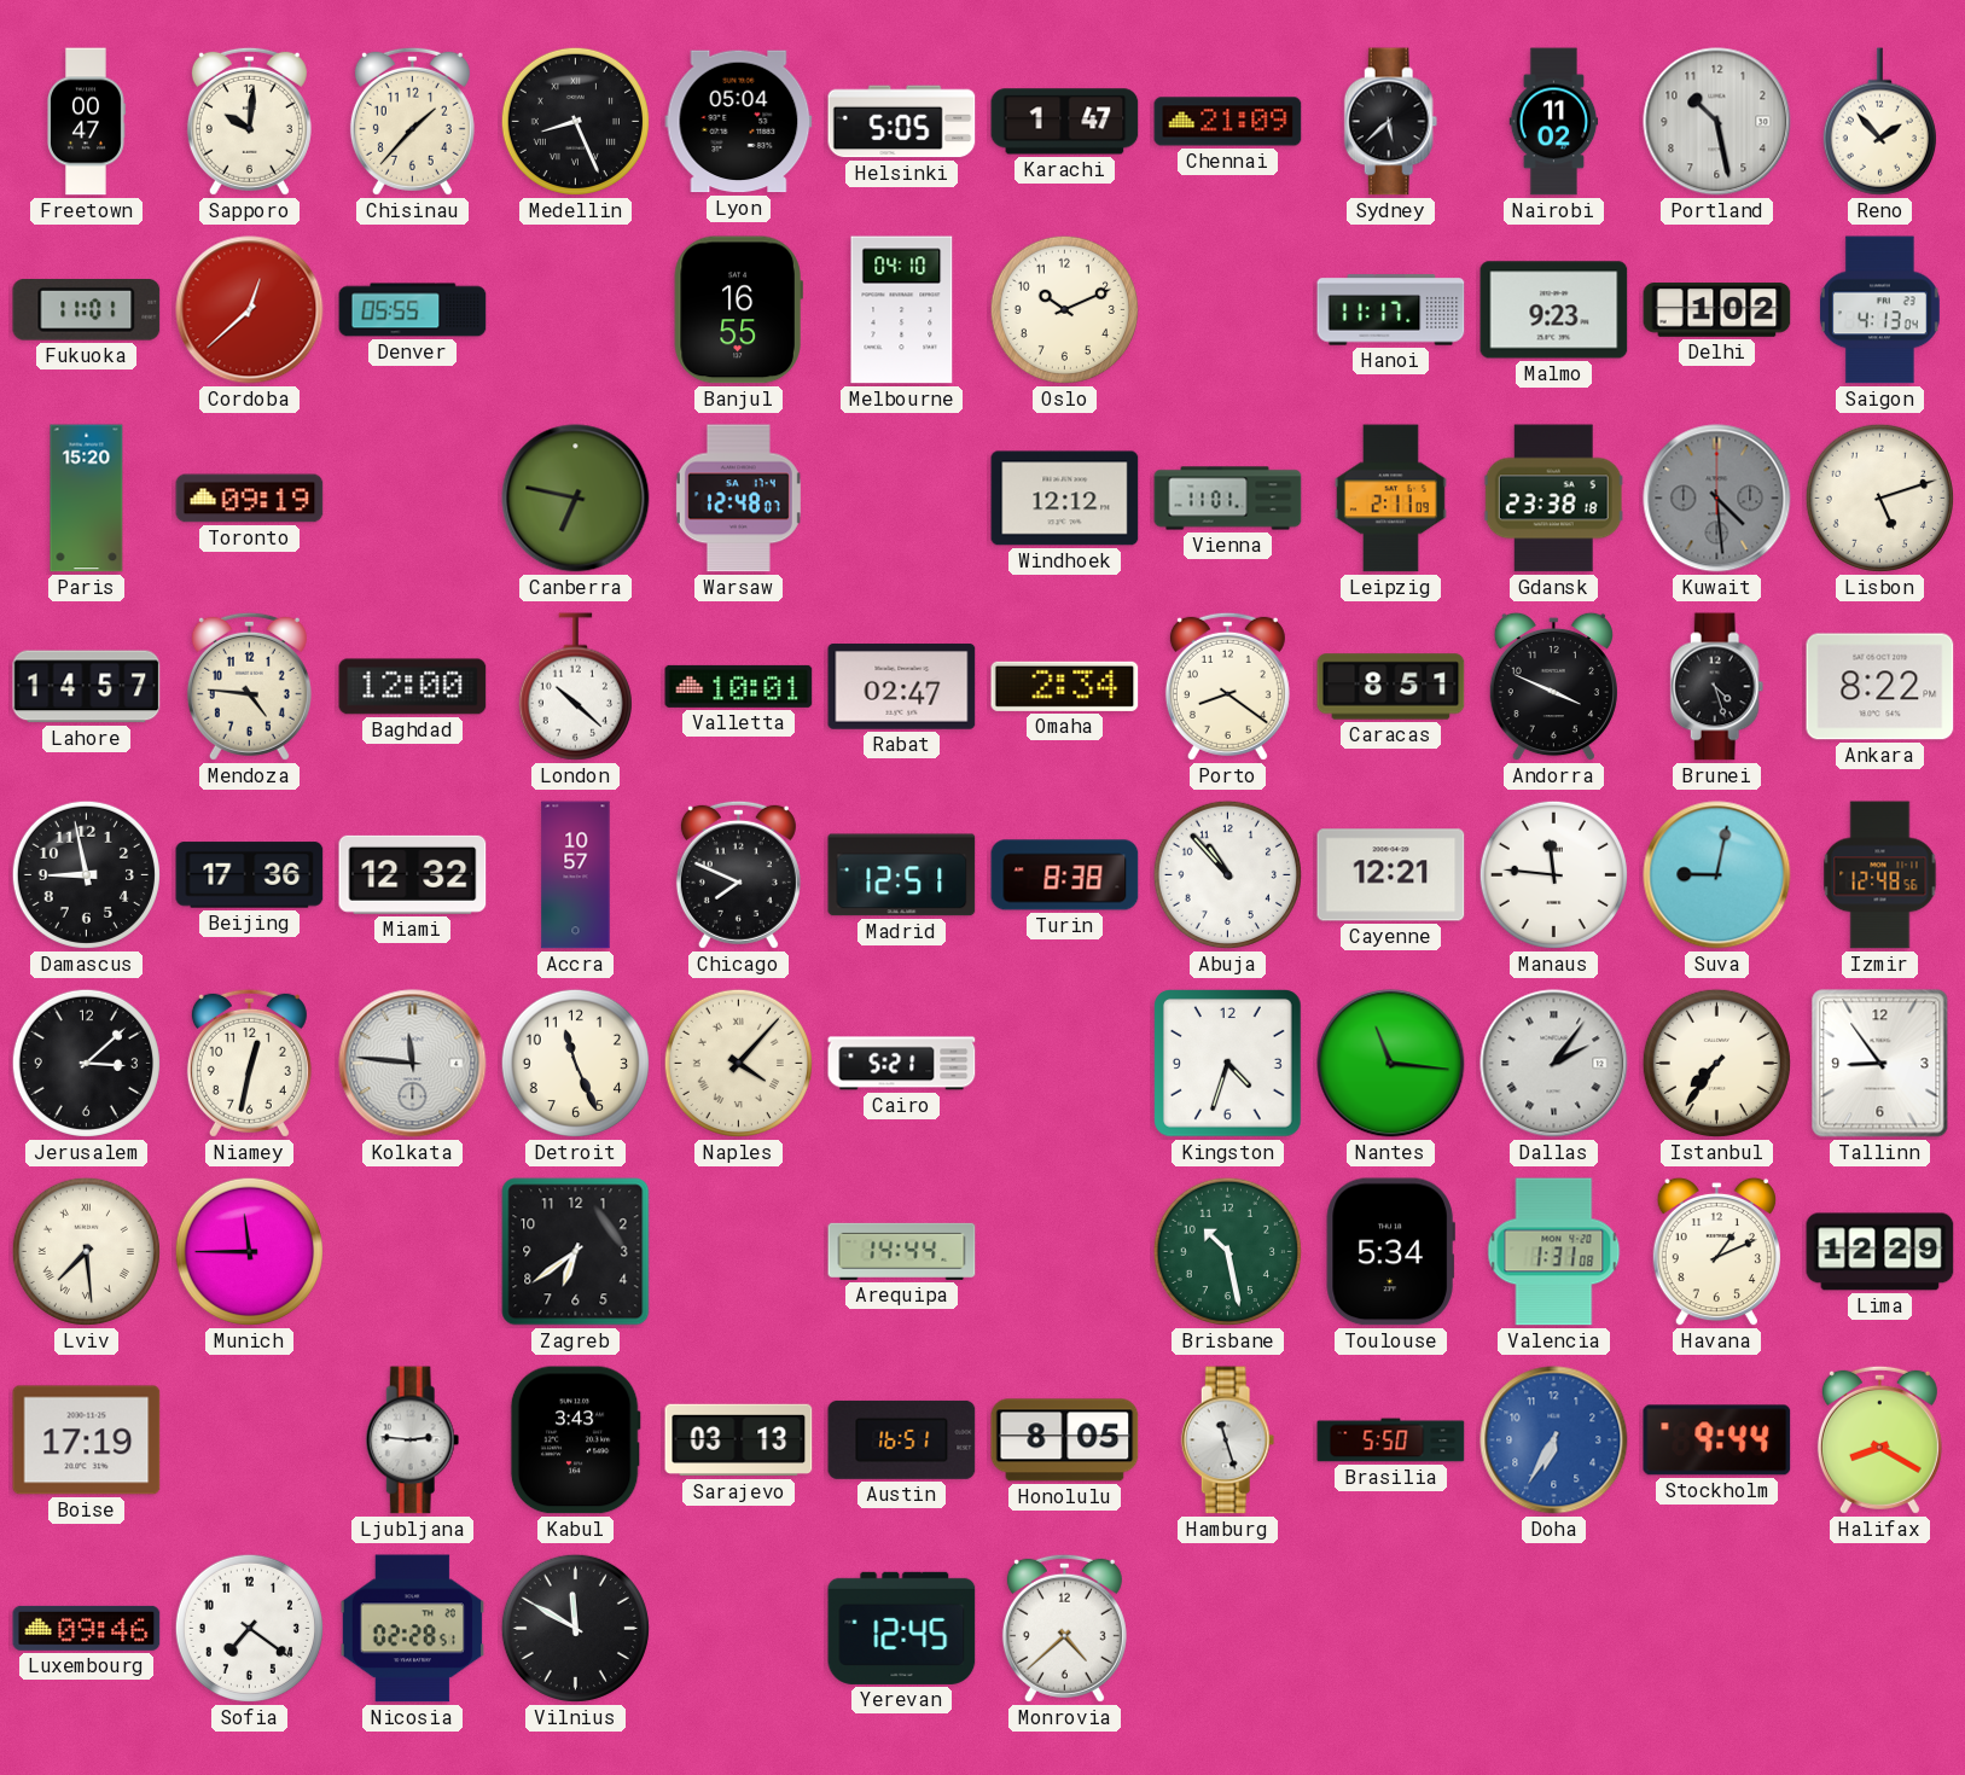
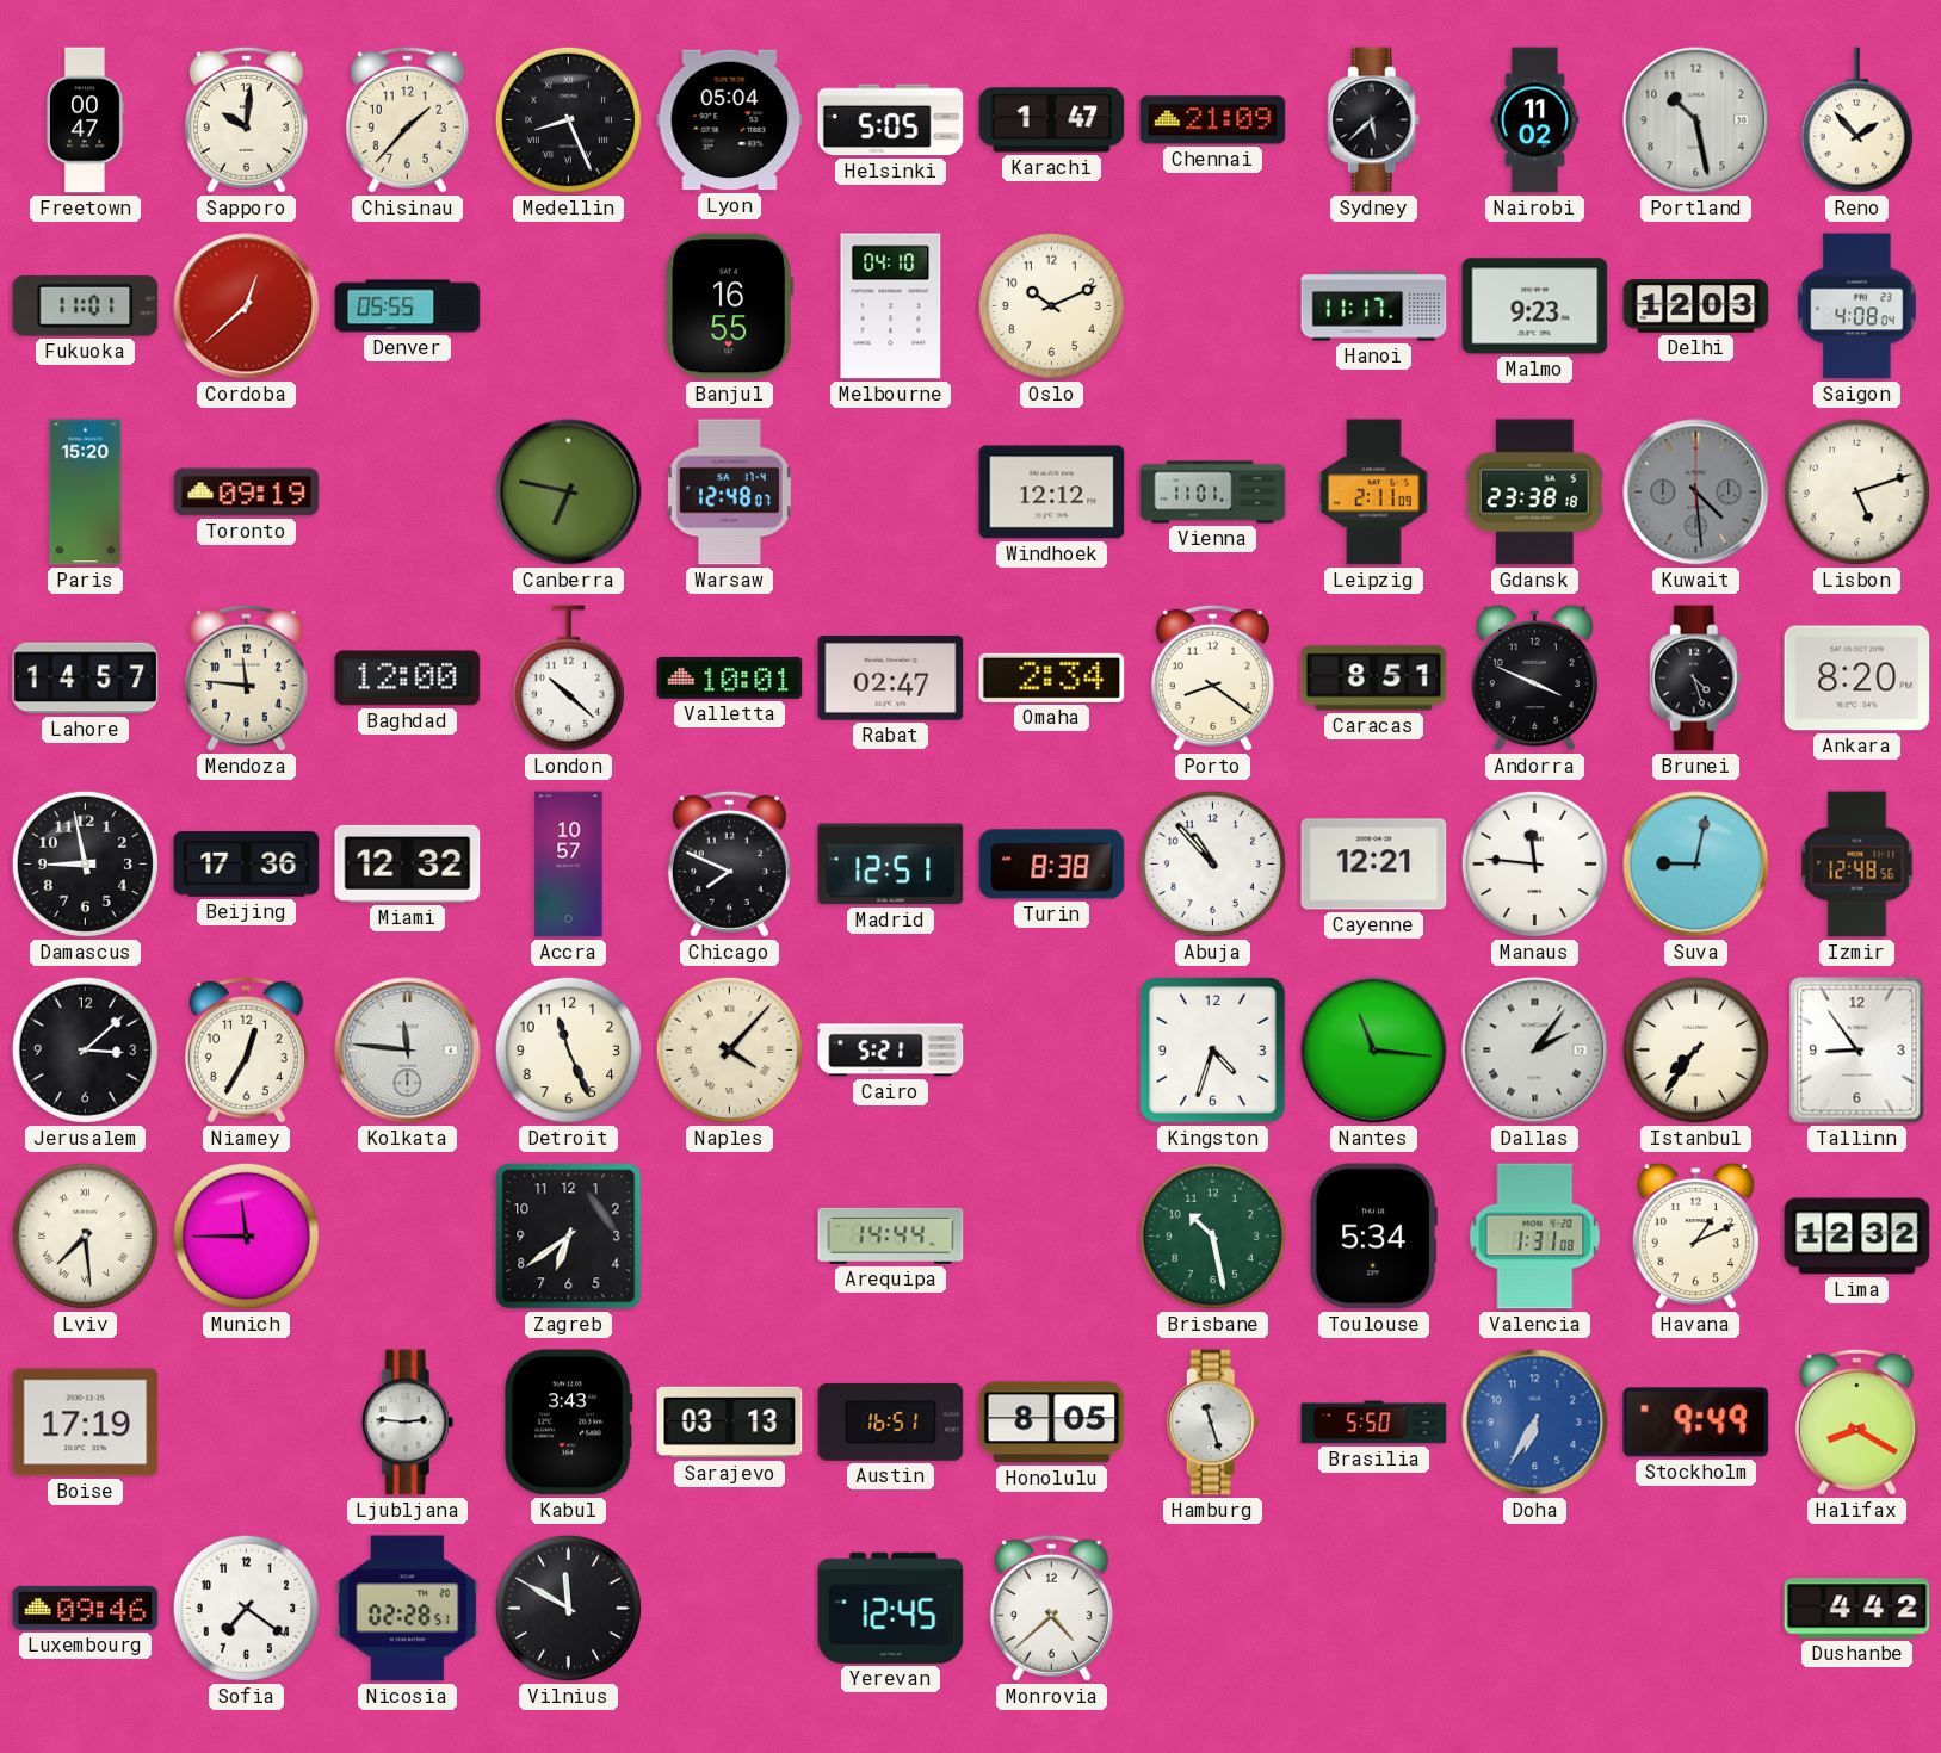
Delhi: 1:02 -> 12:03 (1696, 306)
Saigon: 4:13 -> 4:08 (1856, 306)
Mendoza: 4:46 -> 11:46 (246, 677)
Ankara: 8:22 -> 8:20 (1857, 679)
Niamey: 12:32 -> 12:35 (246, 1049)
Lima: 12:29 -> 12:32 (1857, 1237)
Stockholm: 9:44 -> 9:49 (1696, 1423)
Dushanbe: none -> 4:42 (1857, 1609)
